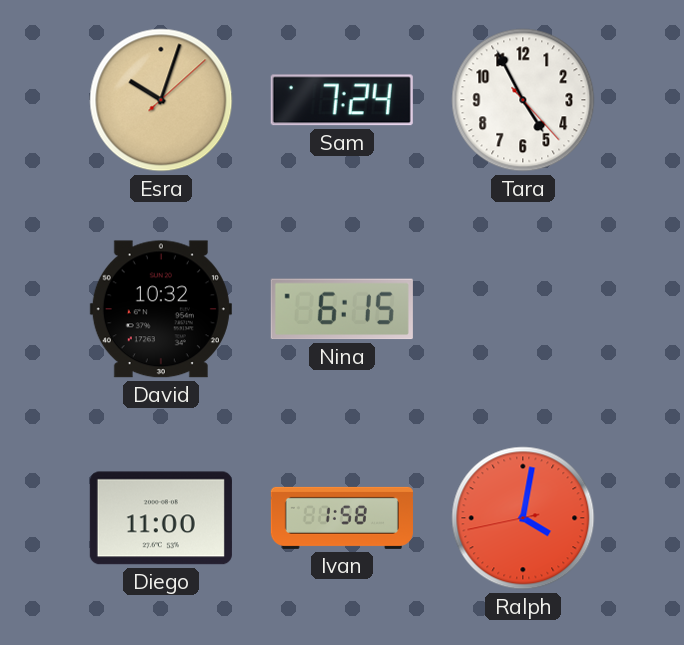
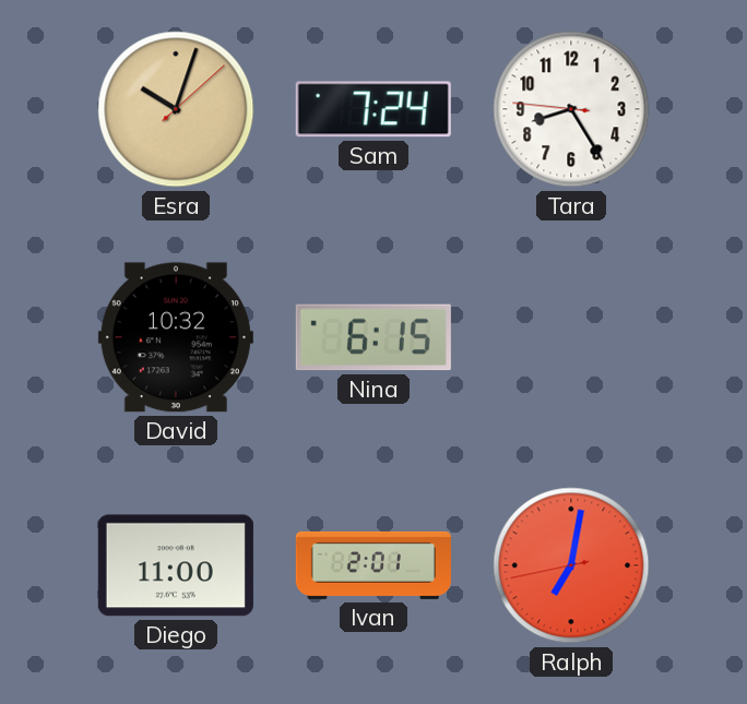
Tara: 4:55 -> 8:24 (571, 109)
Ivan: 1:58 -> 2:01 (373, 565)
Ralph: 4:01 -> 7:01 (571, 565)
